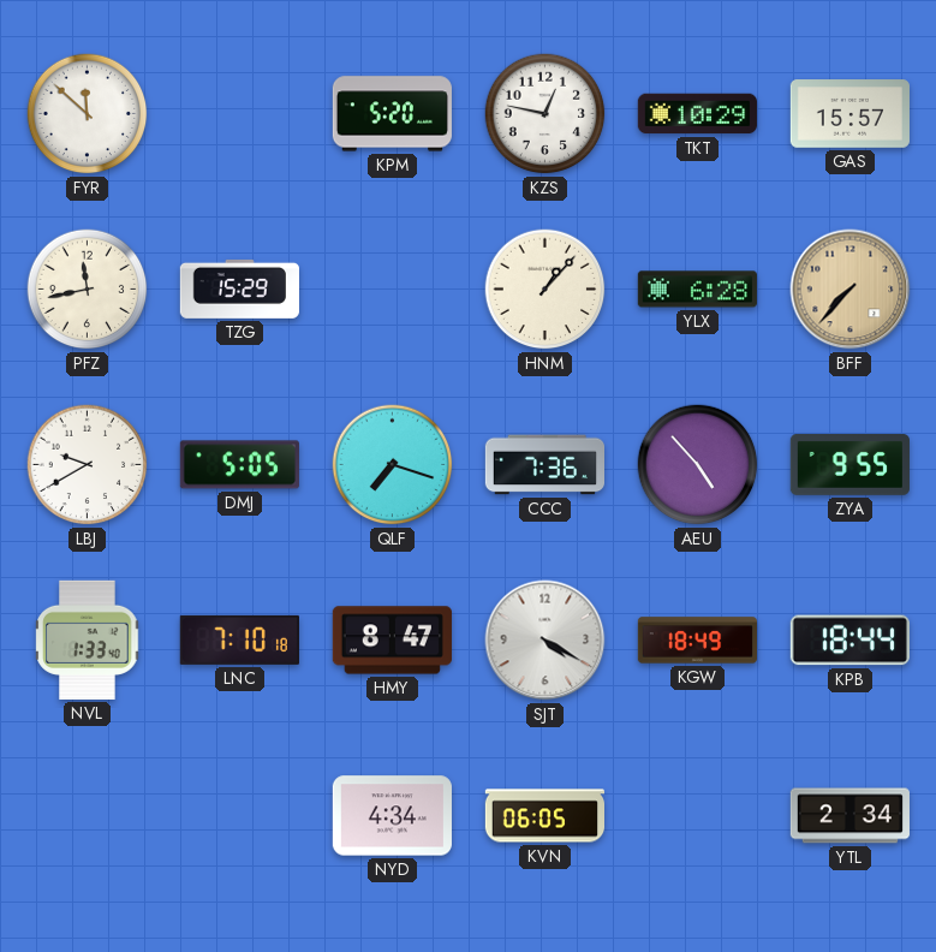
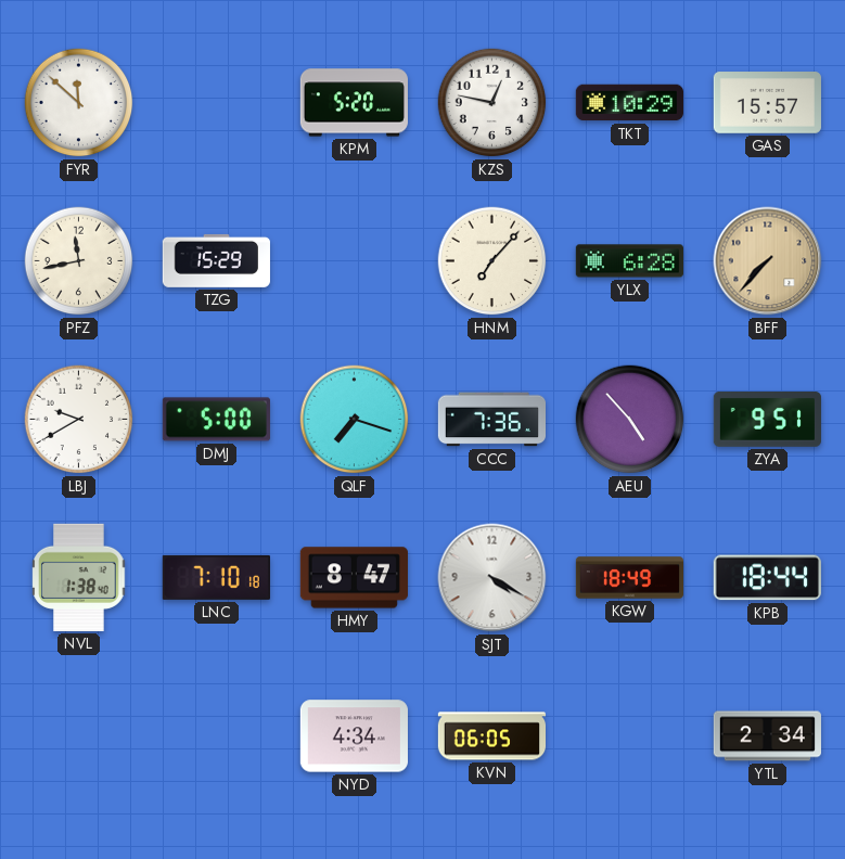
HNM: 1:07 -> 7:07 (492, 261)
DMJ: 5:05 -> 5:00 (216, 420)
ZYA: 9:55 -> 9:51 (767, 420)
NVL: 1:33 -> 1:38 (79, 577)
